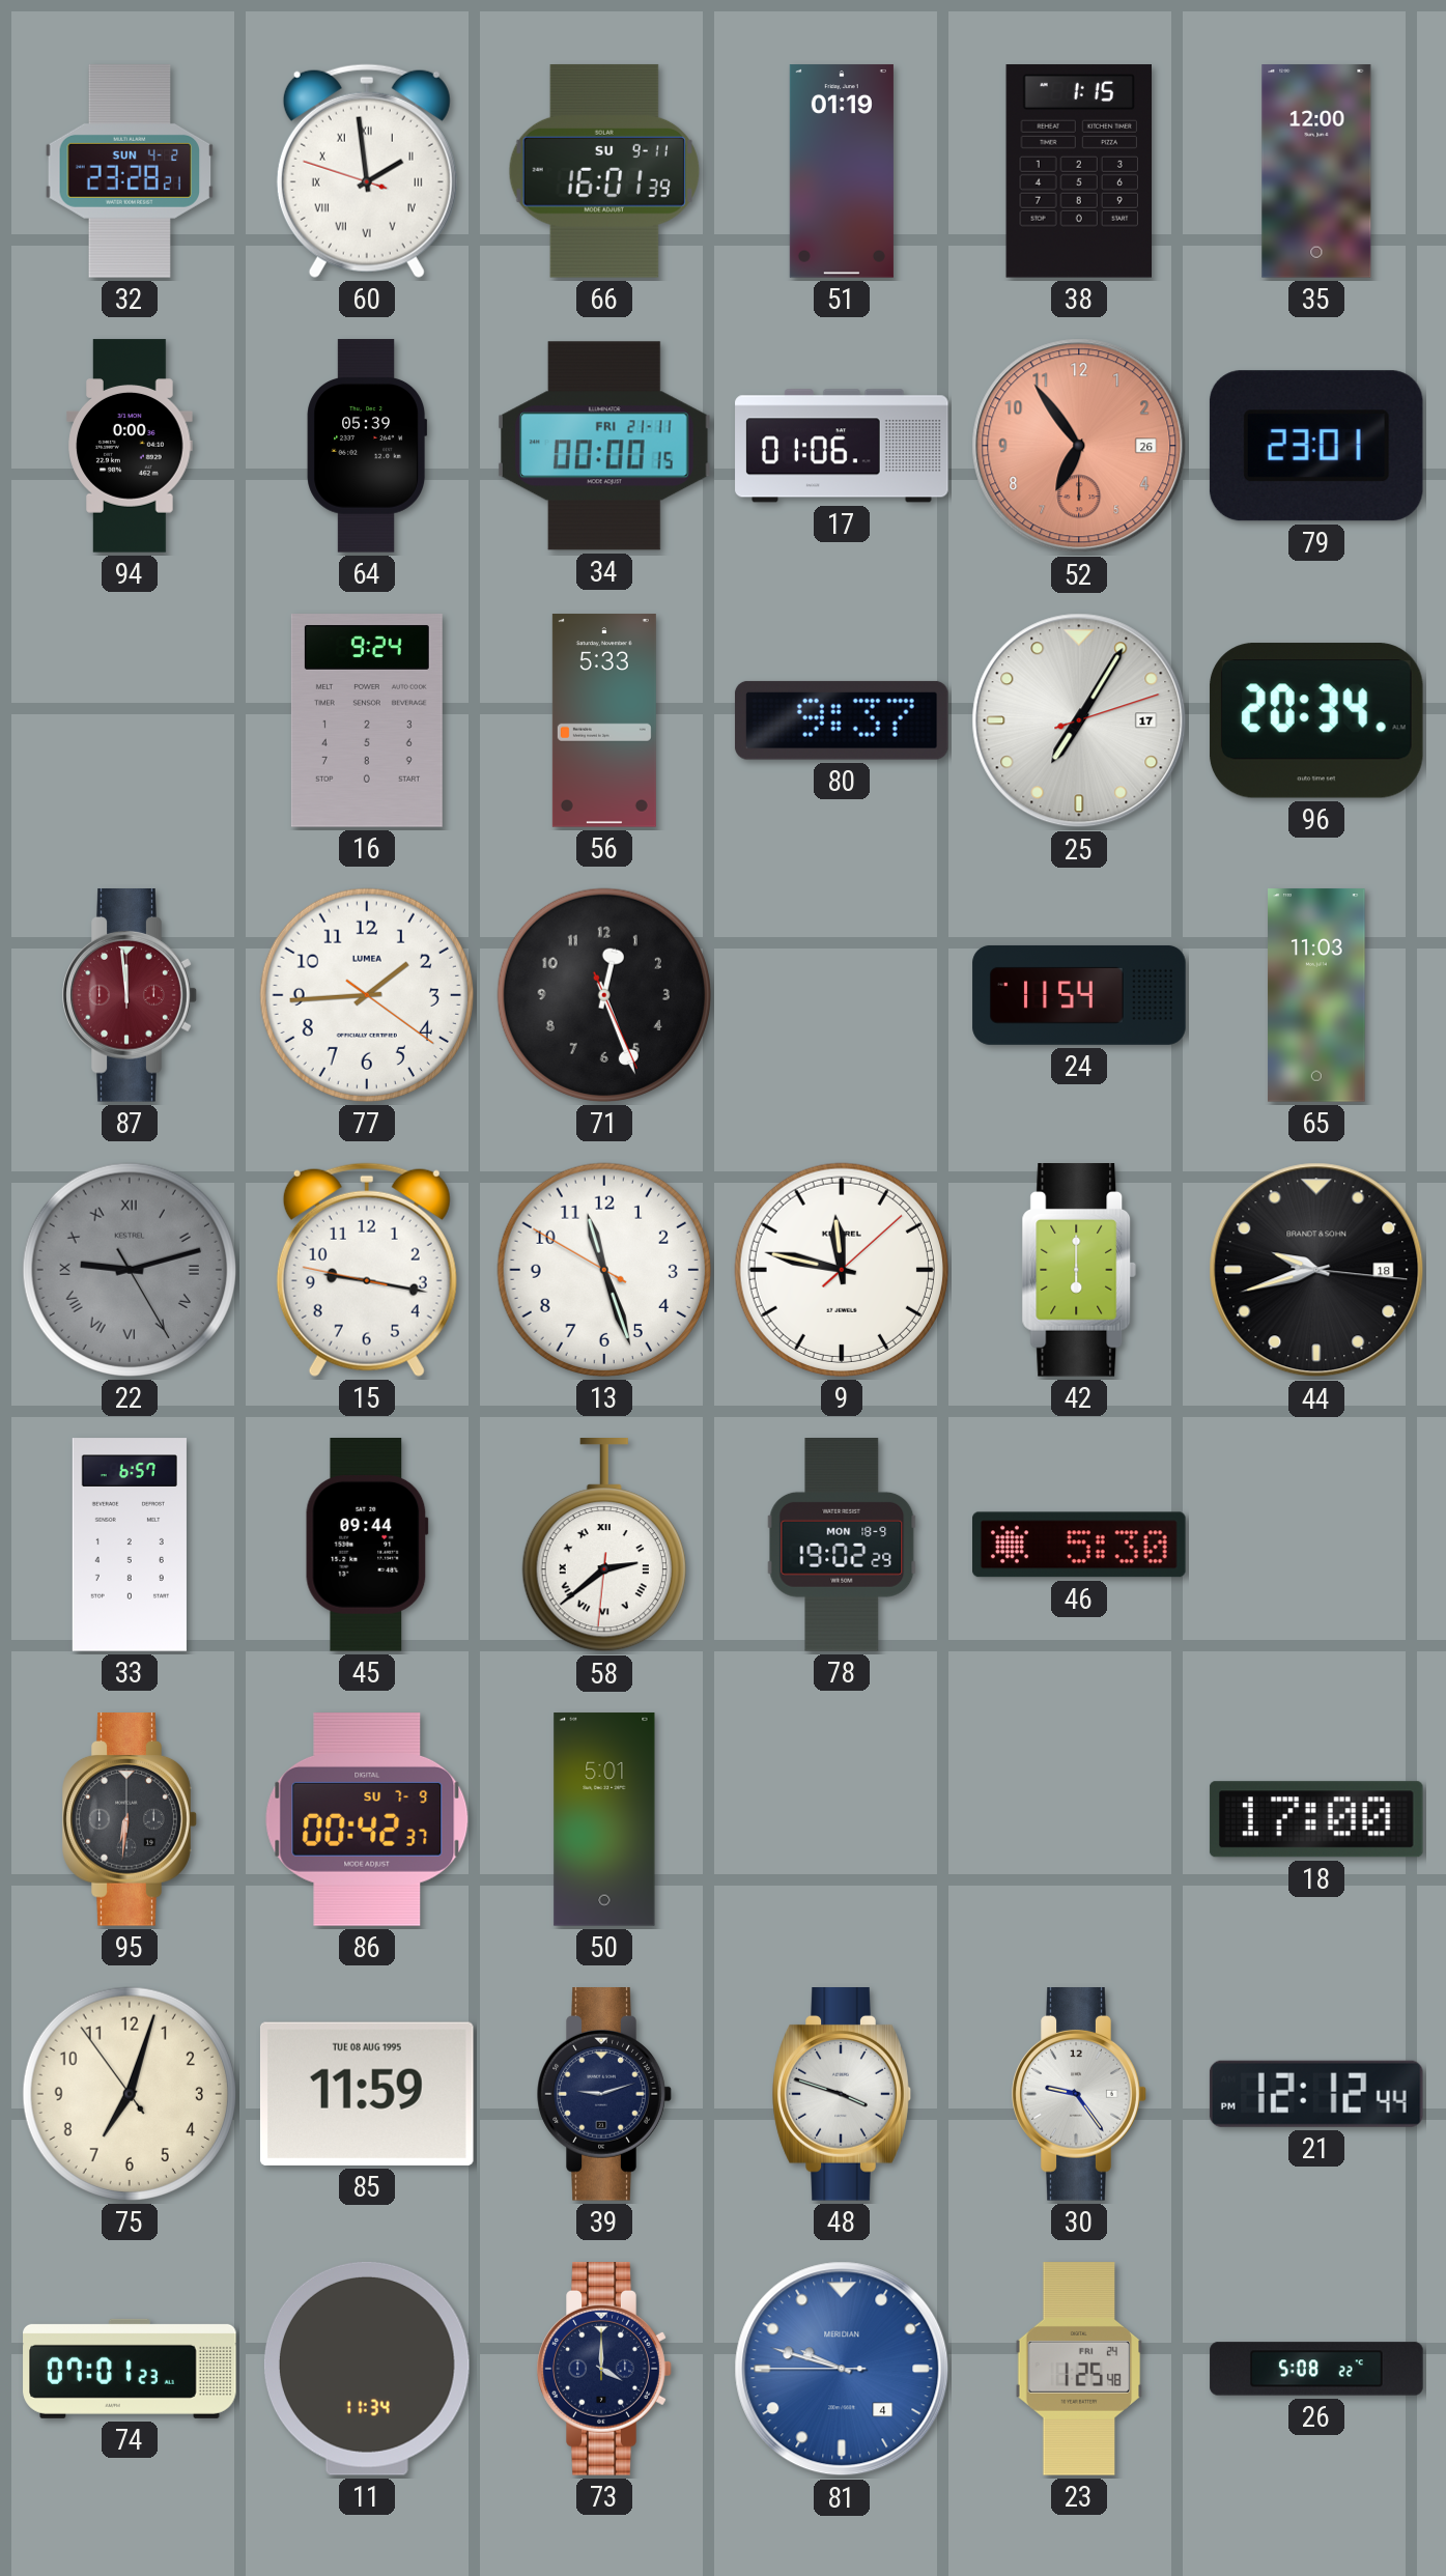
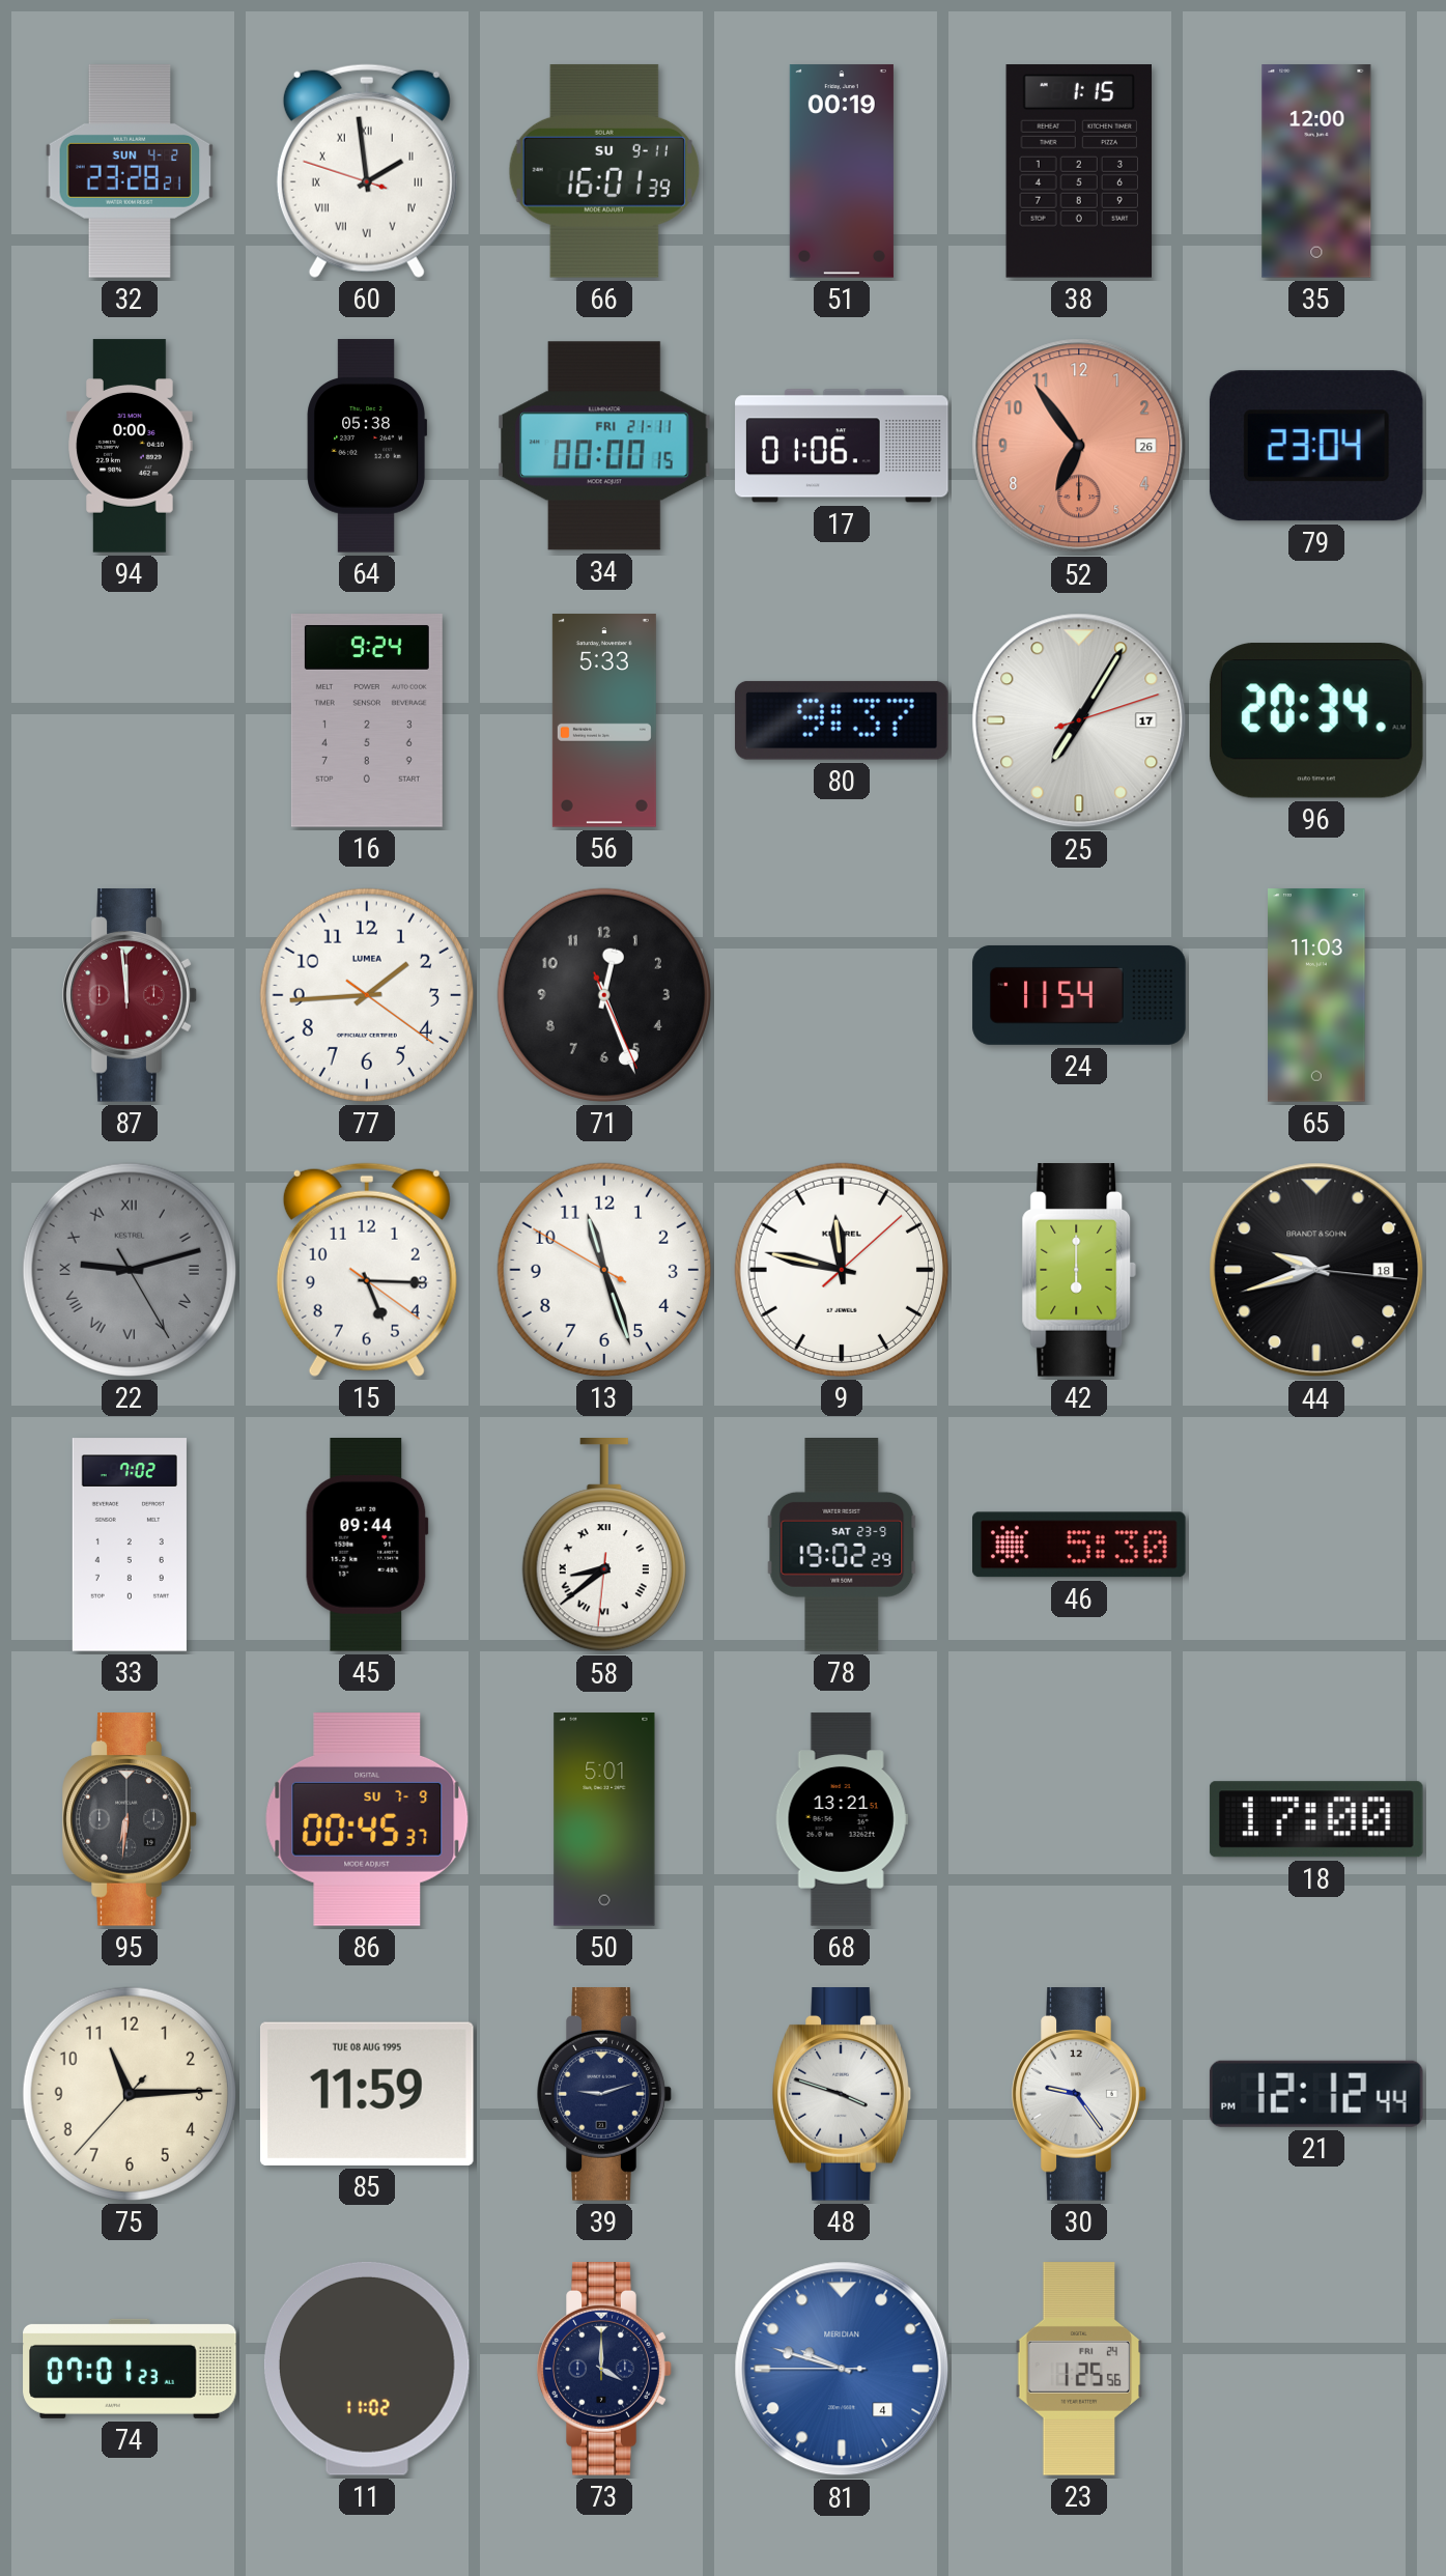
51: 01:19 -> 00:19 (842, 171)
64: 05:39 -> 05:38 (367, 446)
79: 23:01 -> 23:04 (1316, 446)
15: 9:16 -> 5:15 (367, 1270)
33: 6:57 -> 7:02 (130, 1545)
58: 2:38 -> 8:38 (604, 1546)
78 date: MON 18-9 -> SAT 23-9 (842, 1546)
86: 00:42 -> 00:45 (367, 1820)
68: none -> 13:21 (842, 1819)
75: 7:02 -> 11:14 (130, 2094)
11: 11:34 -> 11:02 (367, 2369)
23: 1:25:48 -> 1:25:56 (1079, 2369)
26: 5:08 -> none (1316, 2369)
